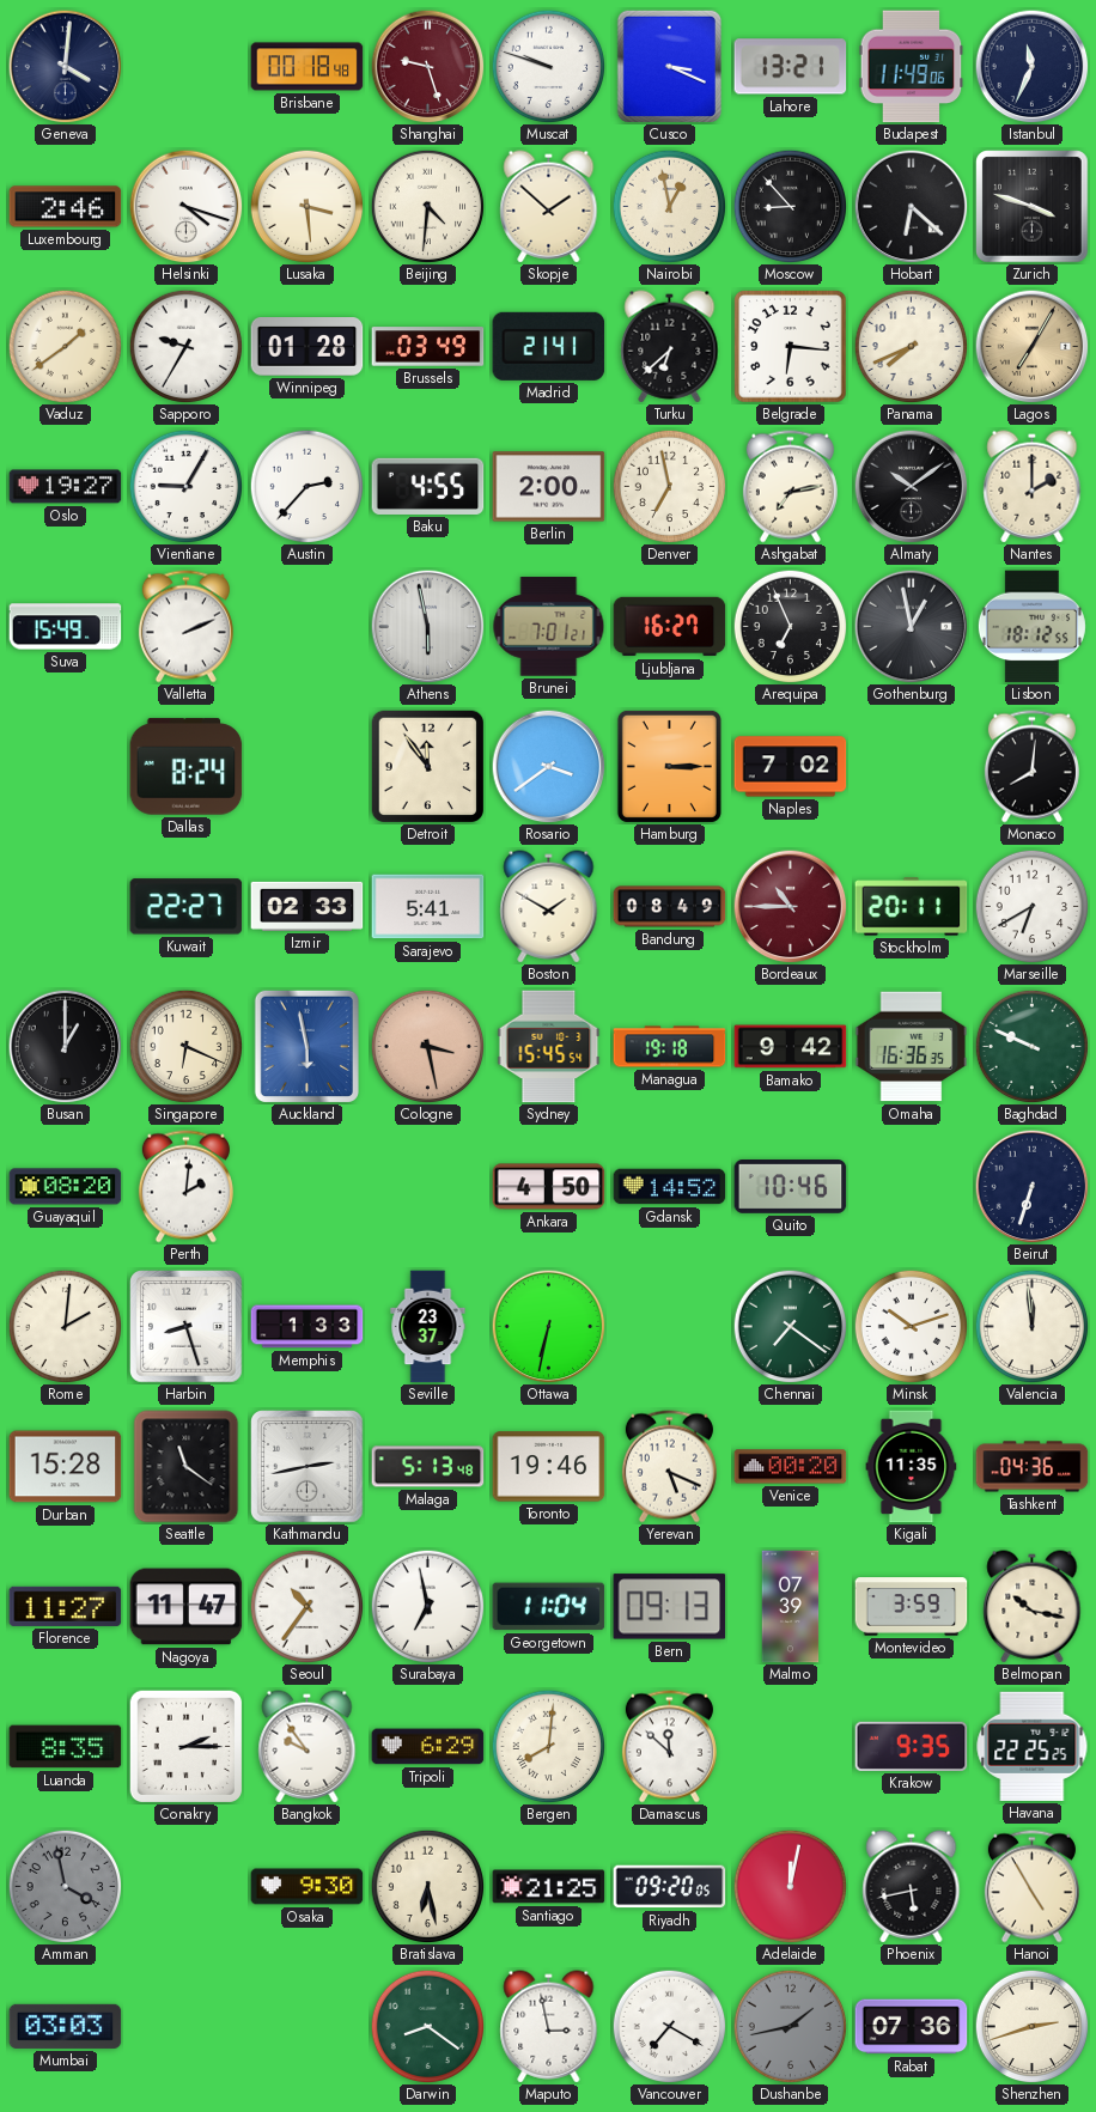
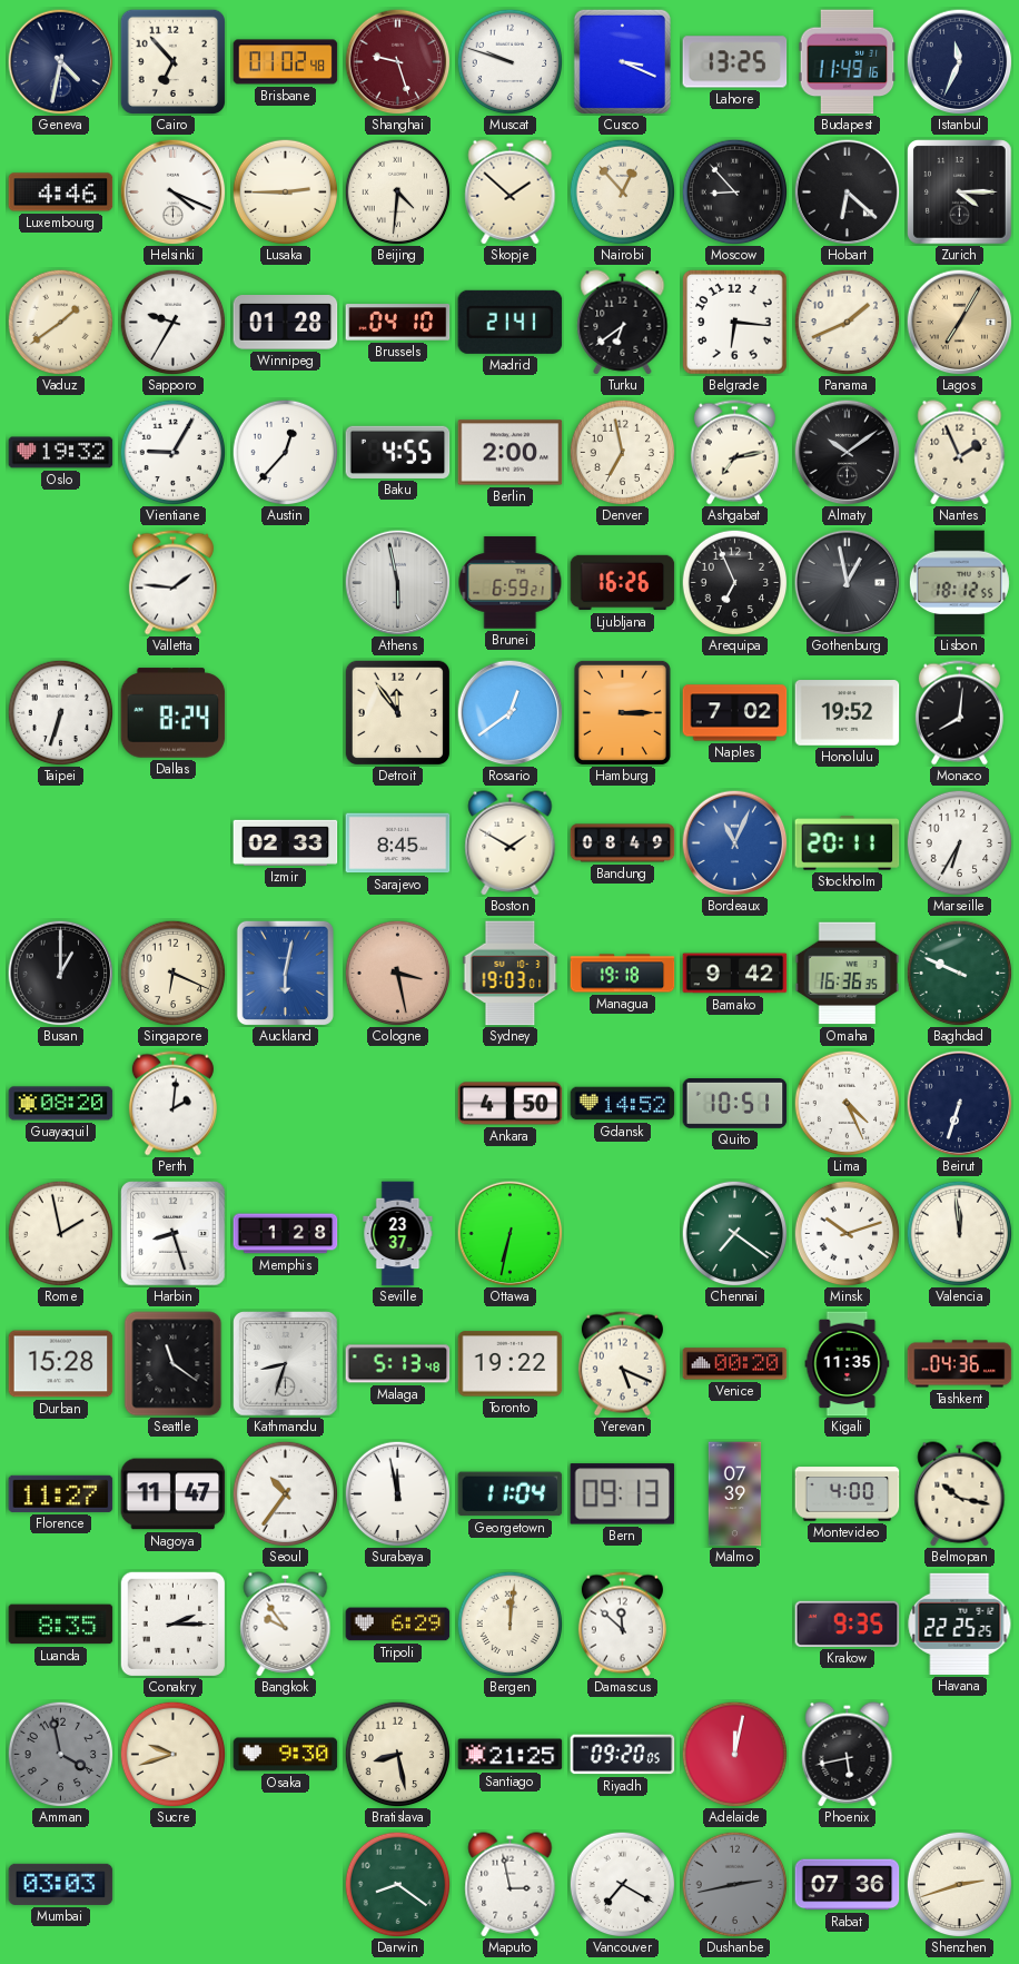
Geneva: 4:01 -> 4:32 (60, 61)
Cairo: none -> 6:53 (172, 61)
Brisbane: 00:18 -> 01:02 (286, 62)
Lahore: 13:21 -> 13:25 (735, 62)
Budapest: 11:49:06 -> 11:49:16 (848, 62)
Luxembourg: 2:46 -> 4:46 (61, 193)
Helsinki: 4:18 -> 4:19 (172, 191)
Lusaka: 3:29 -> 2:45 (285, 191)
Nairobi: 12:58 -> 12:53 (622, 191)
Zurich: 3:48 -> 4:15 (960, 193)
Brussels: 03:49 -> 04:10 (398, 323)
Turku: 6:38 -> 6:39 (623, 323)
Panama: 7:41 -> 1:41 (847, 322)
Oslo: 19:27 -> 19:32 (61, 453)
Austin: 2:37 -> 12:37 (285, 452)
Nantes: 2:00 -> 1:56 (960, 453)
Suva: 15:49 -> none (66, 627)
Valletta: 2:11 -> 1:46 (172, 583)
Brunei: 7:01 -> 6:59 (511, 583)
Ljubljana: 16:27 -> 16:26 (623, 583)
Taipei: none -> 6:33 (60, 712)
Rosario: 3:39 -> 12:39 (510, 712)
Honolulu: none -> 19:52 (848, 713)
Kuwait: 22:27 -> none (187, 907)
Sarajevo: 5:41 -> 8:45 (398, 843)
Bordeaux: 10:45 -> 11:04 (734, 842)
Bordeaux dial: burgundy -> blue (734, 842)
Marseille: 6:40 -> 6:35 (959, 842)
Auckland: 5:58 -> 6:02 (285, 973)
Sydney: 15:45 -> 19:03 (511, 974)
Quito: 10:46 -> 10:51 (735, 1104)
Lima: none -> 4:26 (847, 1103)
Rome: 2:01 -> 1:58 (60, 1233)
Memphis: 1:33 -> 1:28 (286, 1234)
Kathmandu: 2:43 -> 8:33 (286, 1364)
Toronto: 19:46 -> 19:22 (511, 1364)
Surabaya: 6:58 -> 11:58 (397, 1493)
Montevideo: 3:59 -> 4:00 (848, 1494)
Bergen: 8:01 -> 12:01 (510, 1623)
Sucre: none -> 9:42 (172, 1754)
Bratislava: 6:28 -> 8:28 (397, 1754)
Hanoi: 4:55 -> none (1031, 1887)
Dushanbe: 1:43 -> 2:43 (734, 1884)
